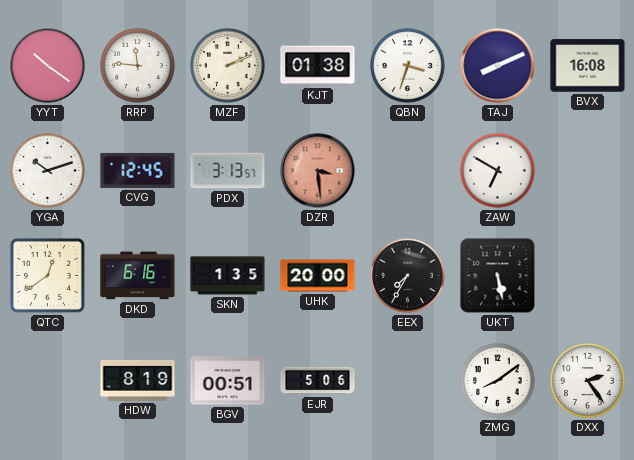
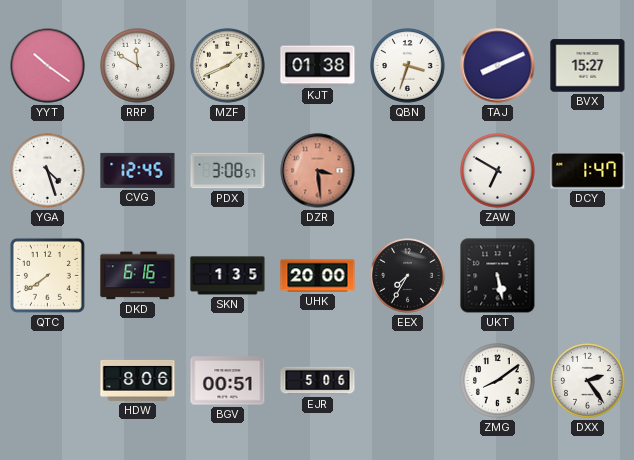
RRP: 11:46 -> 11:50 (138, 66)
MZF: 2:11 -> 1:41 (228, 66)
BVX: 16:08 -> 15:27 (588, 66)
YGA: 10:12 -> 4:27 (48, 171)
PDX: 3:13 -> 3:08 (228, 171)
DCY: none -> 1:47 (588, 170)
QTC: 12:39 -> 7:39 (47, 275)
HDW: 8:19 -> 8:06 (138, 380)
